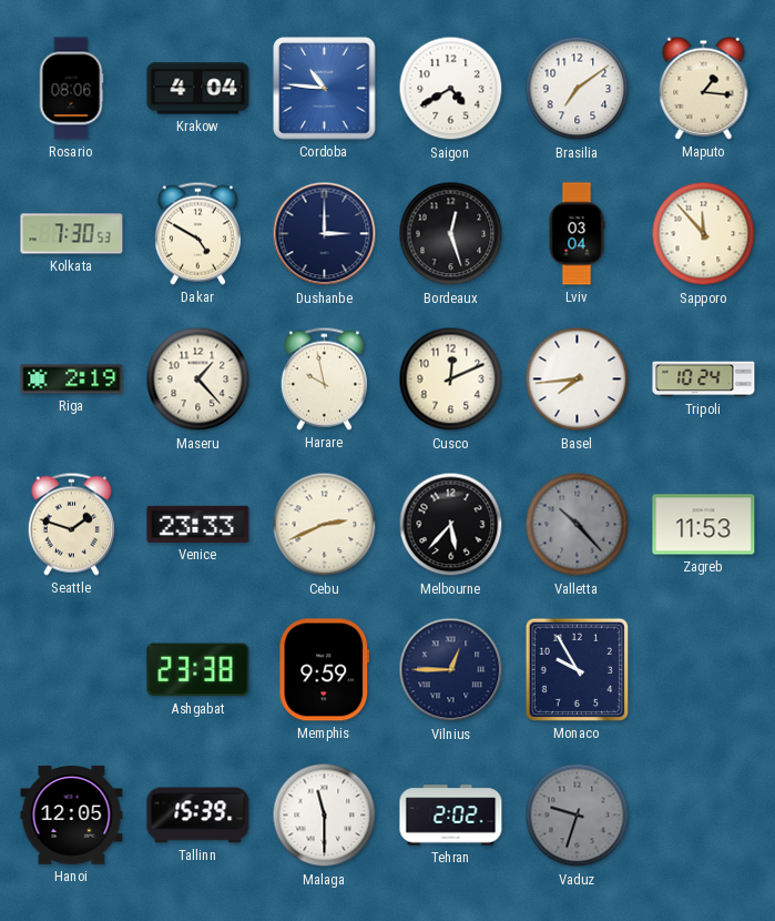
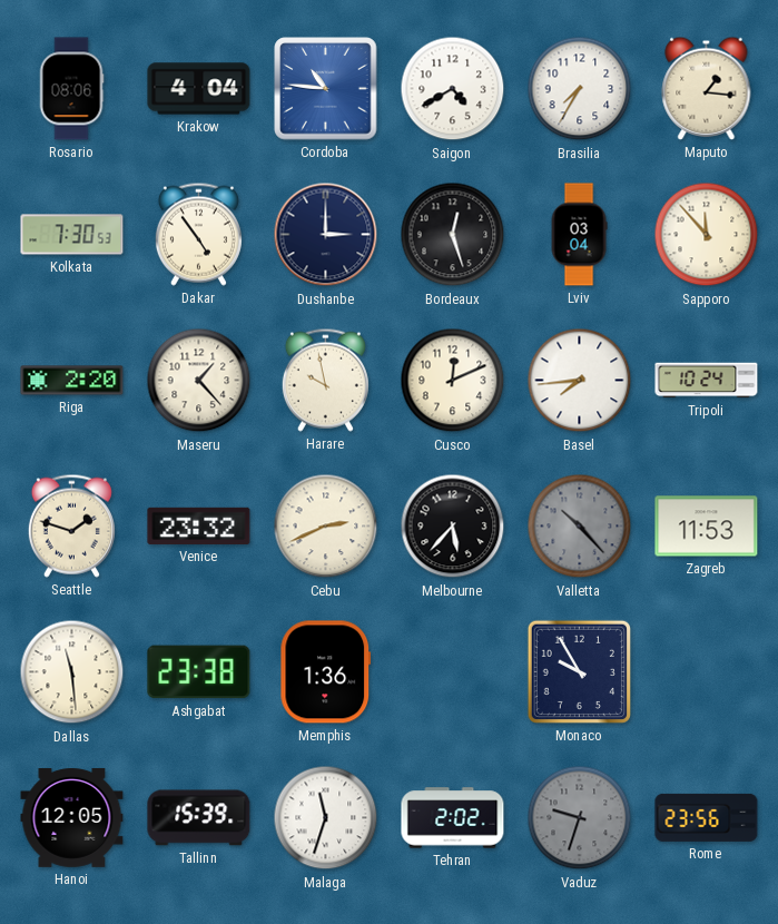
Brasilia: 7:09 -> 7:35 (580, 89)
Dakar: 4:50 -> 4:54 (198, 234)
Riga: 2:19 -> 2:20 (72, 381)
Venice: 23:33 -> 23:32 (199, 525)
Dallas: none -> 11:29 (72, 672)
Memphis: 9:59 -> 1:36 (326, 672)
Vilnius: 12:45 -> none (451, 670)
Malaga: 11:30 -> 11:33 (326, 818)
Rome: none -> 23:56 (707, 817)
